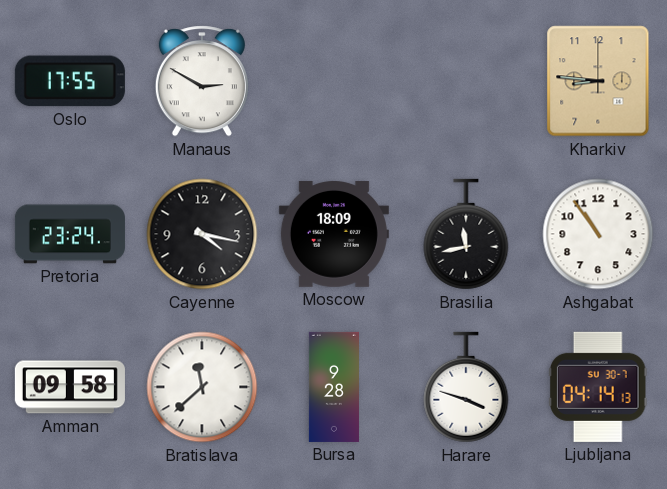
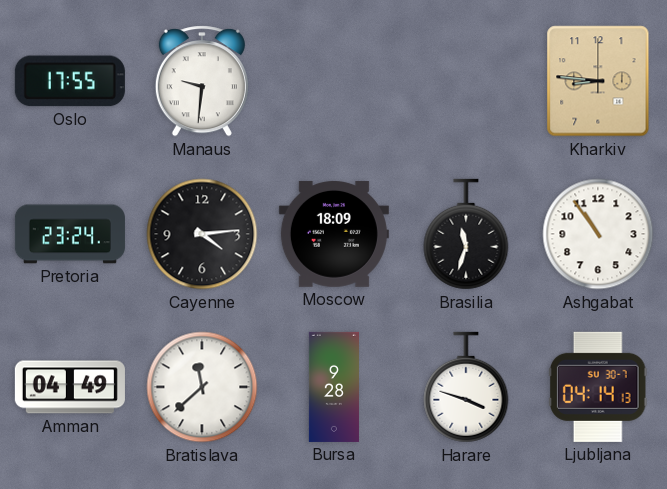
Manaus: 2:50 -> 9:31 (202, 81)
Cayenne: 4:17 -> 4:14 (202, 234)
Brasilia: 11:43 -> 11:33 (466, 234)
Amman: 09:58 -> 04:49 (70, 387)
